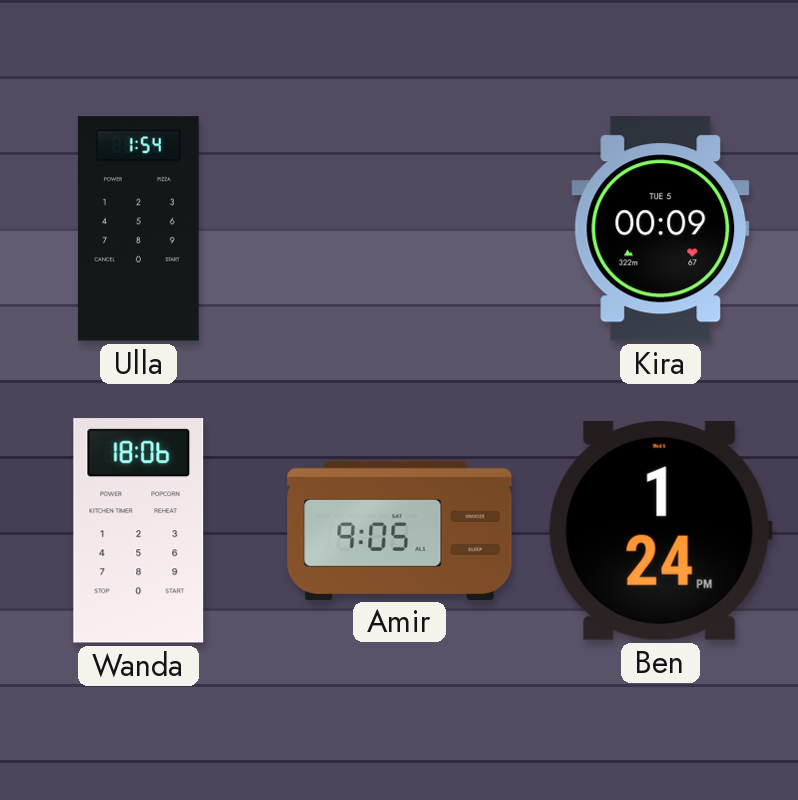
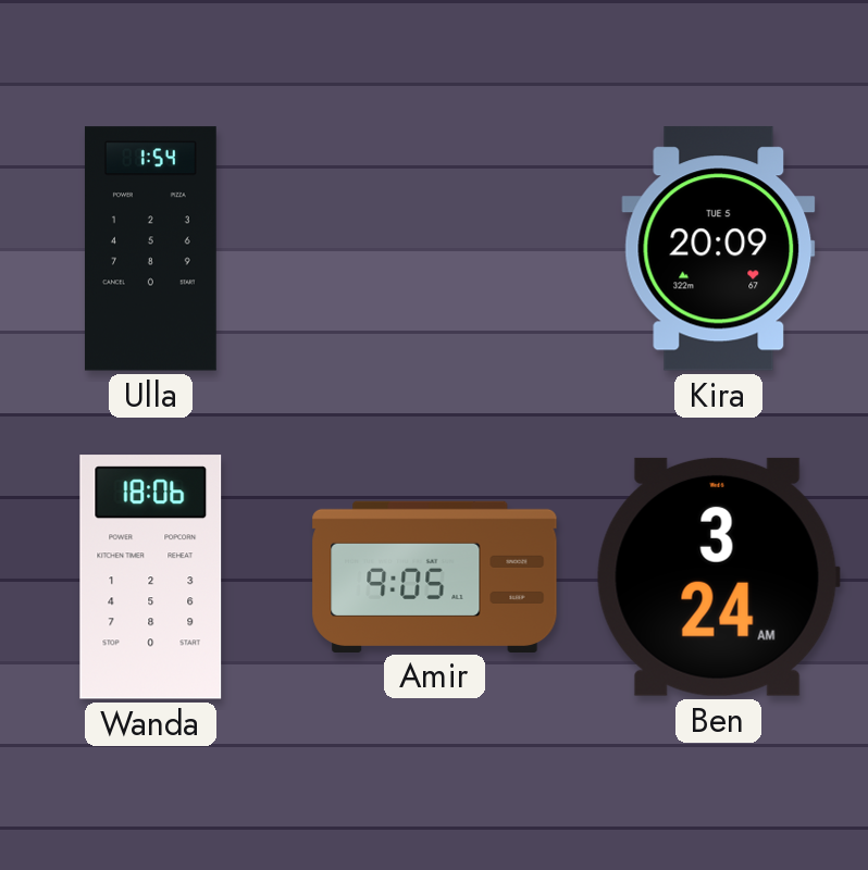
Kira: 00:09 -> 20:09 (719, 249)
Ben: 1:24 -> 3:24 (718, 576)
